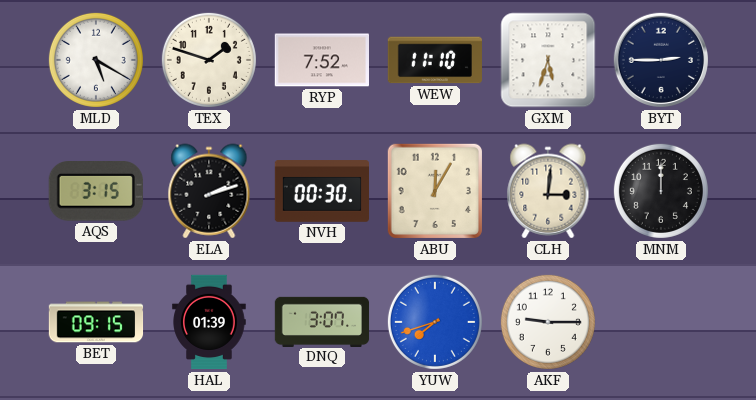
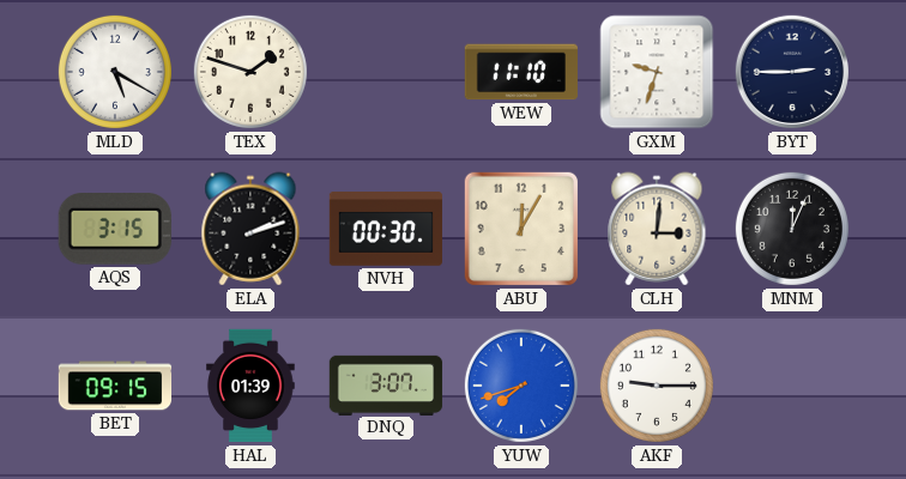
RYP: 7:52 -> none (321, 60)
GXM: 5:33 -> 9:33 (657, 72)
MNM: 12:00 -> 12:04 (792, 229)
